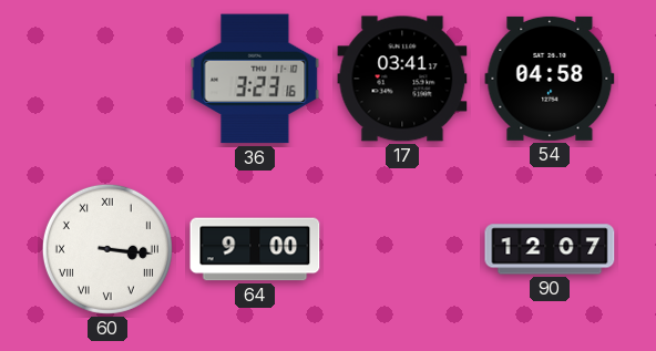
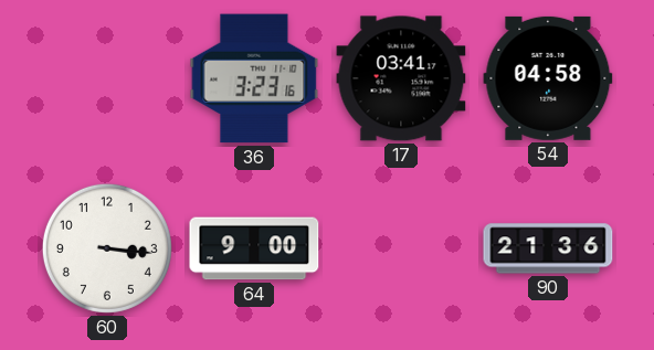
60 numerals: Roman -> Arabic (107, 248)
90: 12:07 -> 21:36 (548, 248)
